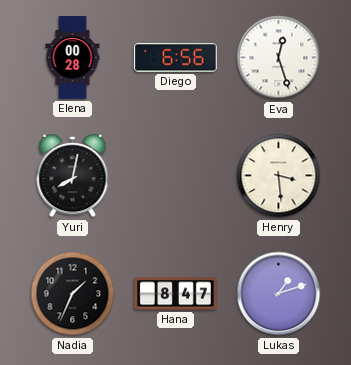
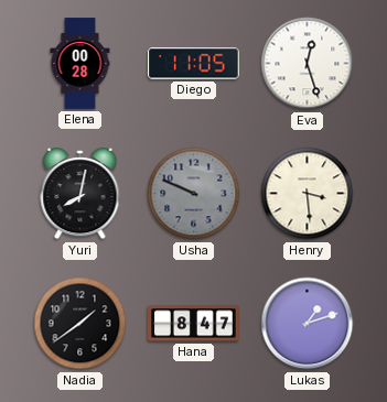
Diego: 6:56 -> 11:05 (194, 64)
Usha: none -> 9:49 (194, 194)
Nadia: 1:34 -> 1:39 (80, 324)
